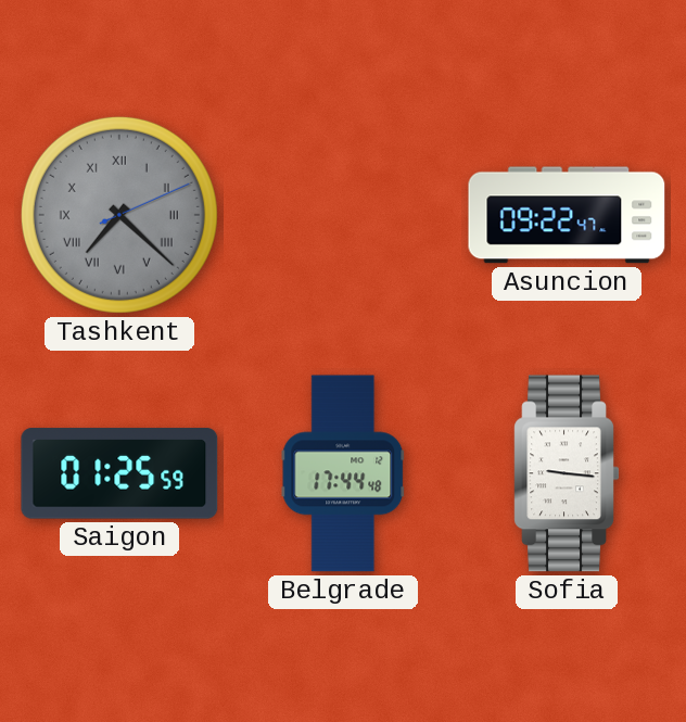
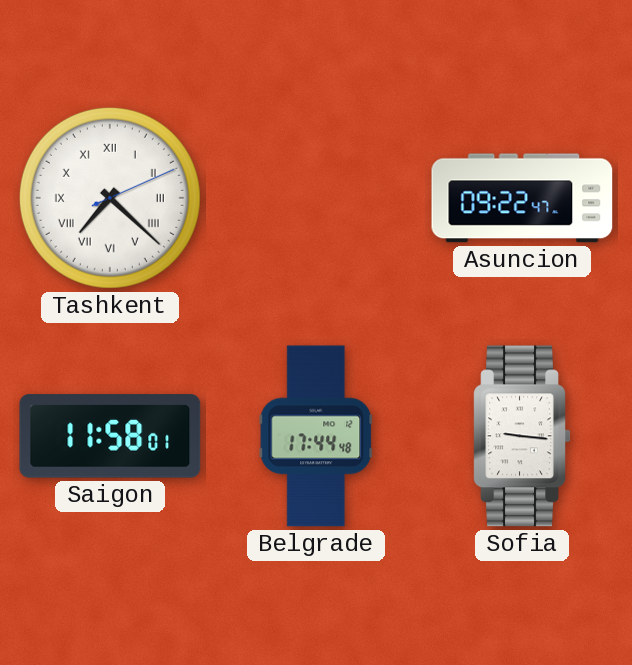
Tashkent dial: grey -> white (110, 198)
Saigon: 01:25 -> 11:58 (110, 436)
